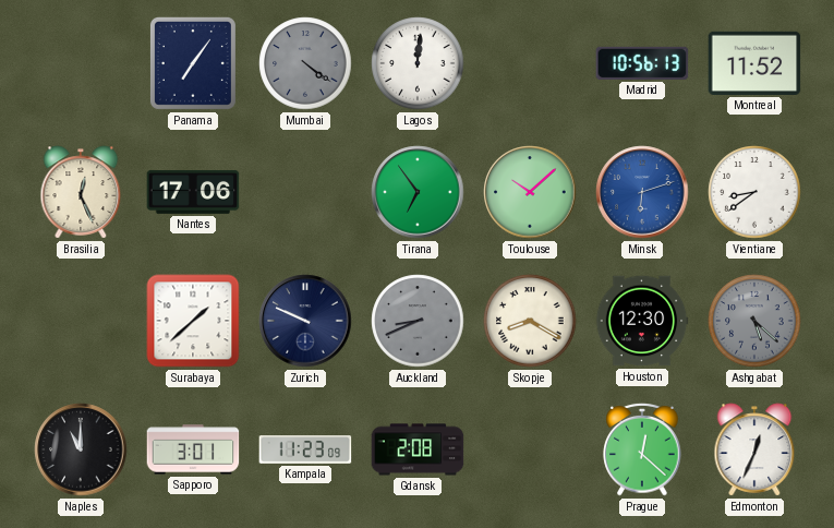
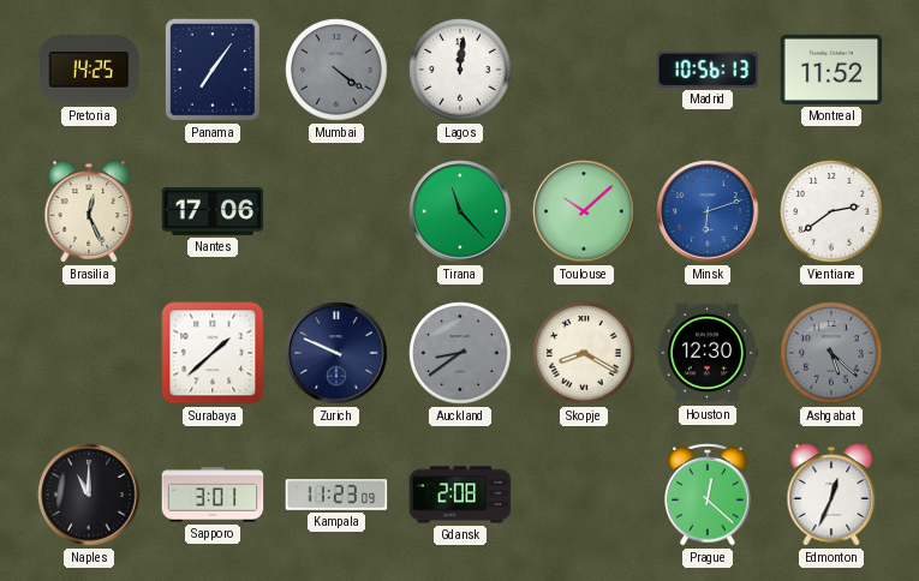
Pretoria: none -> 14:25 (89, 70)
Tirana: 6:54 -> 11:23 (460, 211)
Vientiane: 8:39 -> 2:39 (831, 211)
Auckland: 8:41 -> 8:39 (460, 353)
